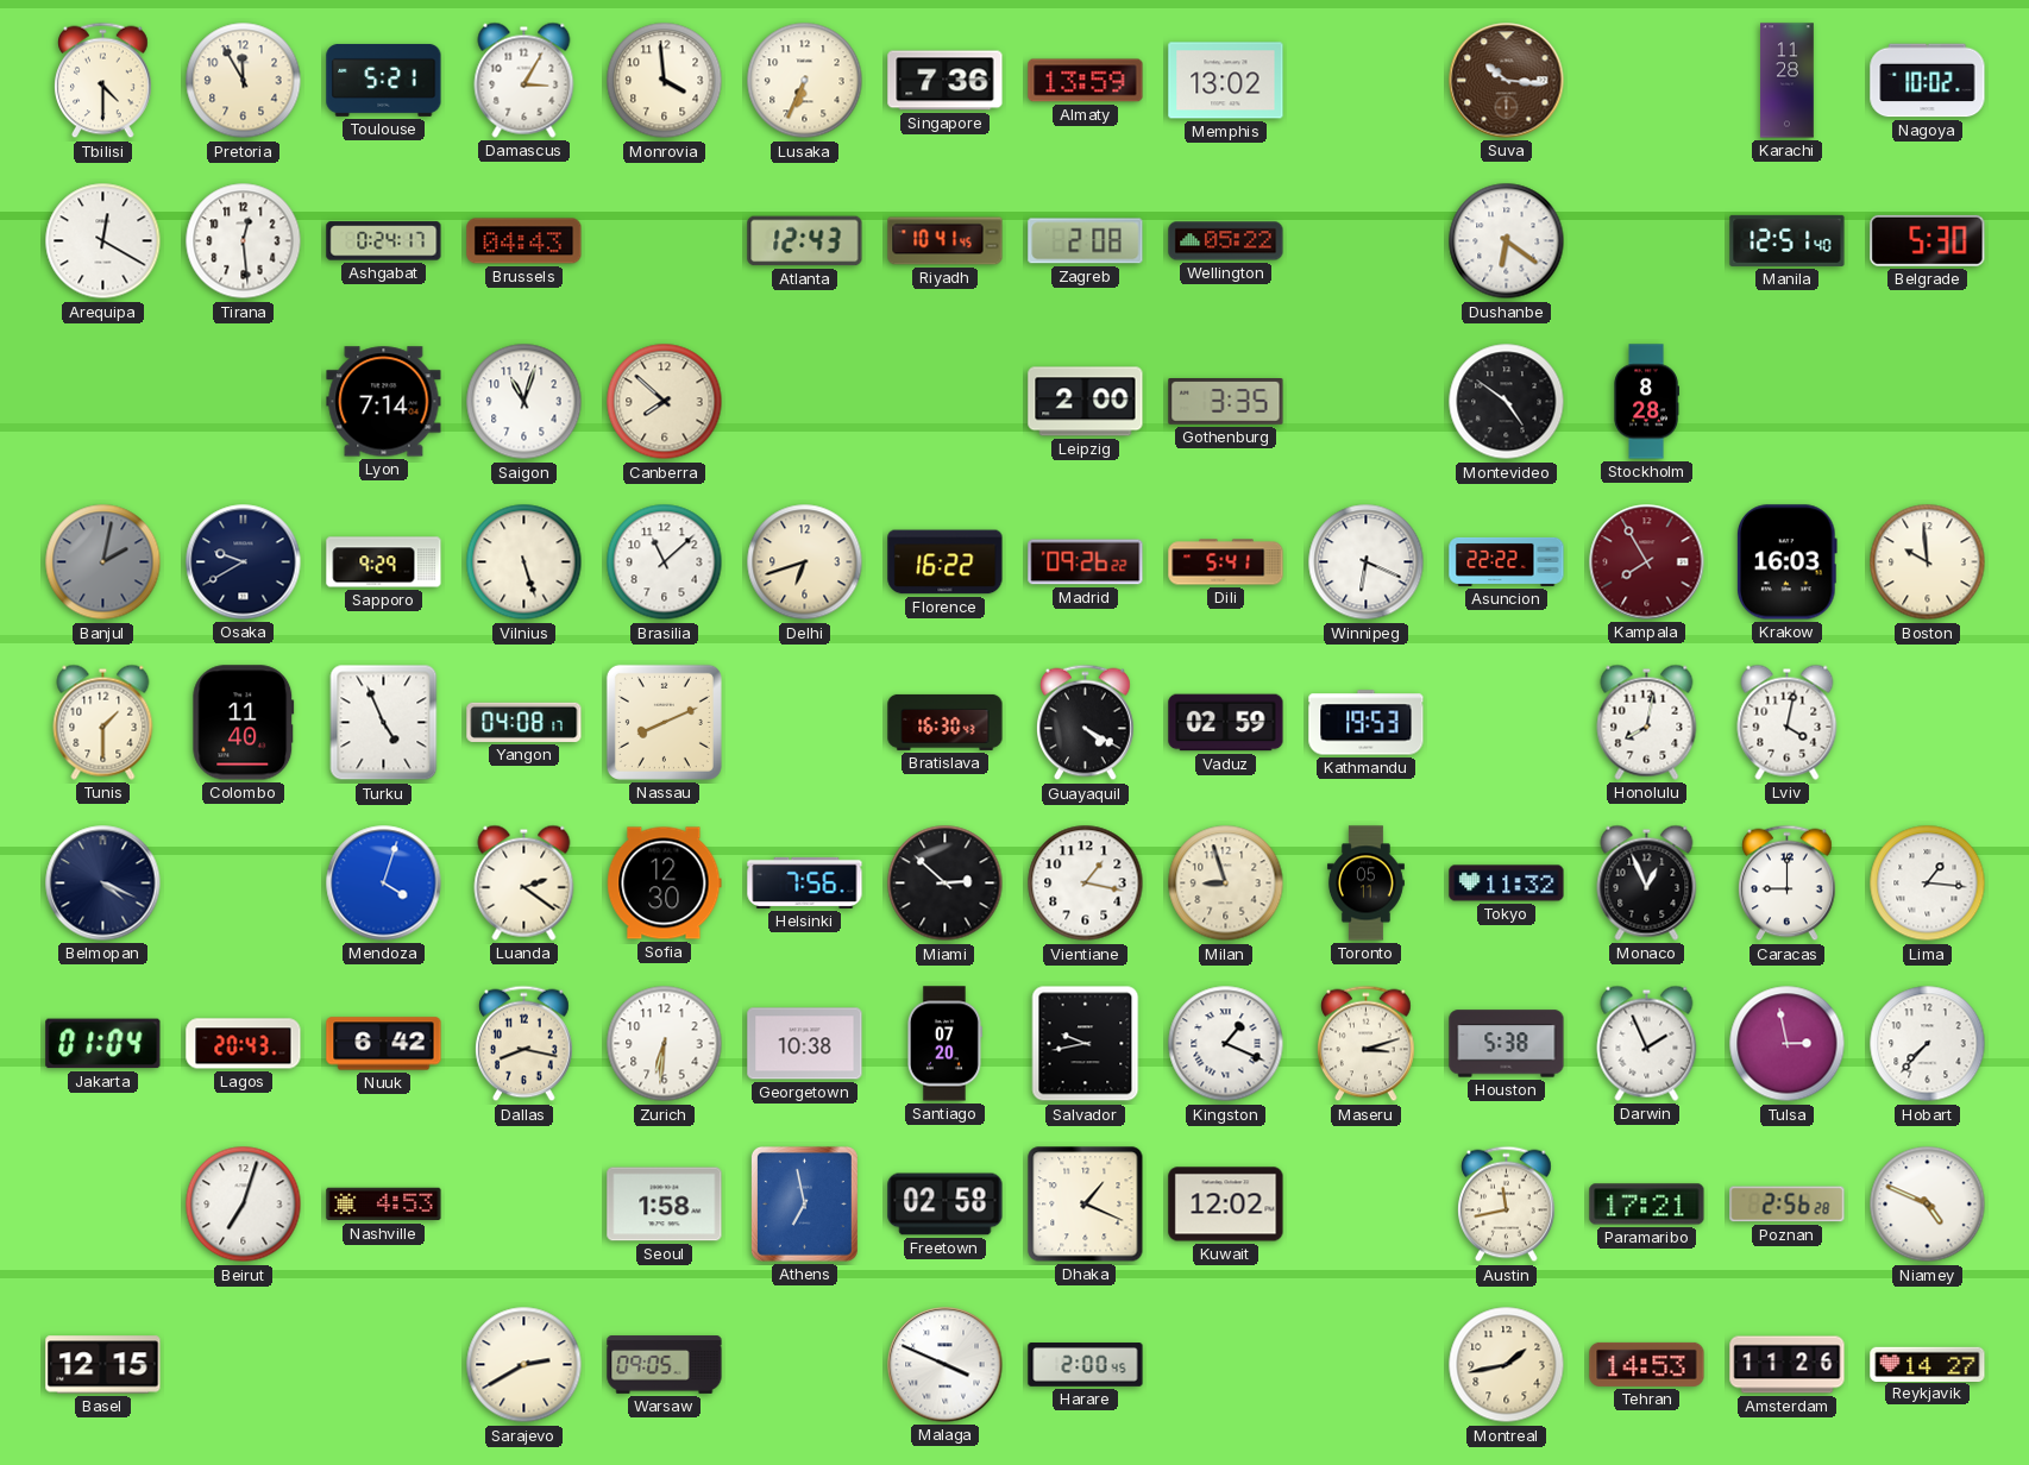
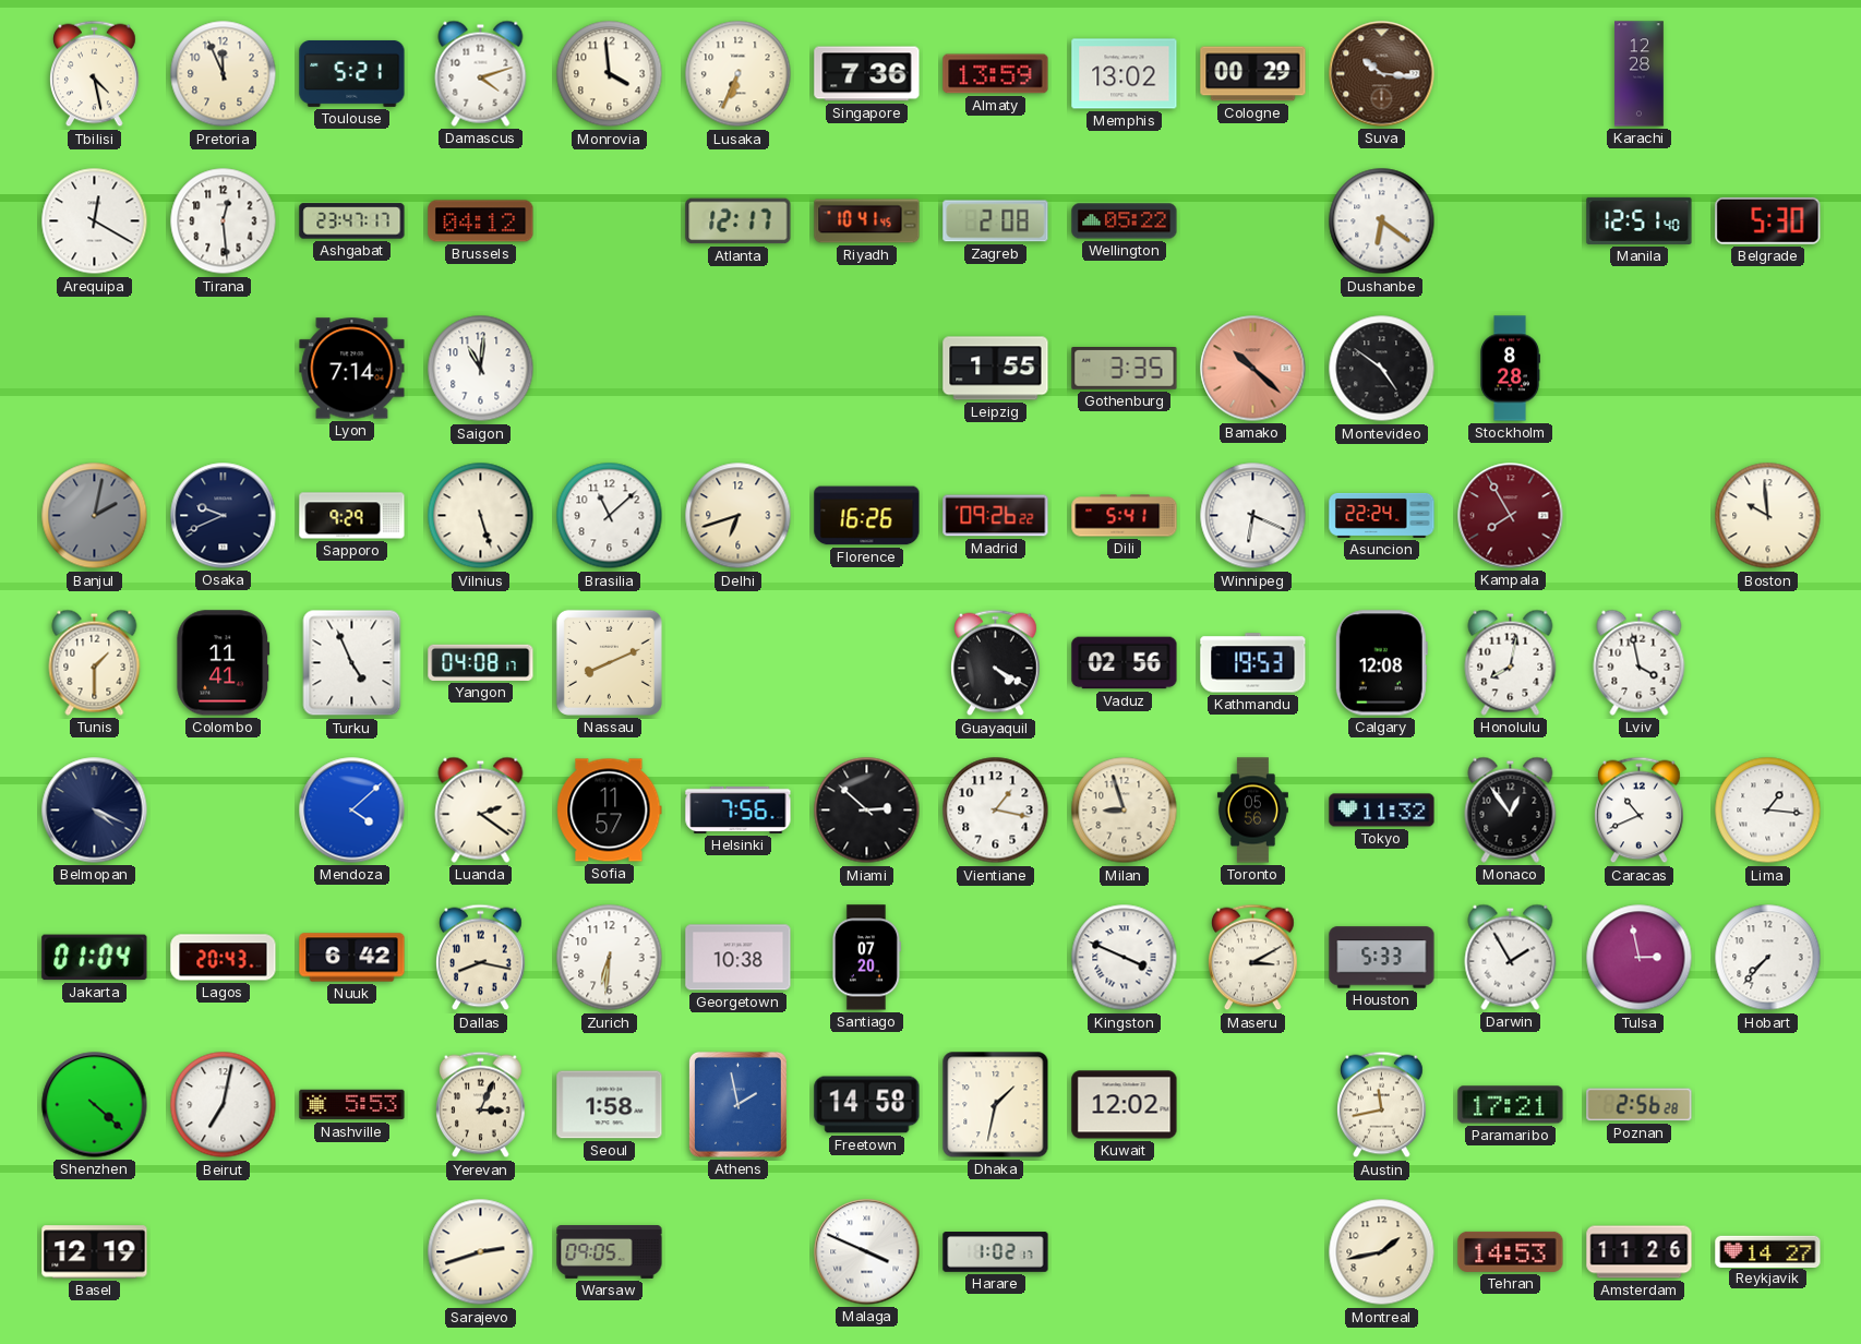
Tbilisi: 4:30 -> 4:28 (95, 74)
Pretoria: 11:55 -> 11:56 (224, 74)
Damascus: 3:05 -> 4:12 (481, 73)
Cologne: none -> 00:29 (1253, 74)
Karachi: 11:28 -> 12:28 (1640, 74)
Nagoya: 10:02 -> none (1928, 81)
Ashgabat: 0:24 -> 23:47 (352, 221)
Brussels: 04:43 -> 04:12 (481, 221)
Atlanta: 12:43 -> 12:17 (739, 221)
Saigon: 11:03 -> 11:01 (481, 369)
Canberra: 7:52 -> none (665, 402)
Leipzig: 2:00 -> 1:55 (996, 369)
Bamako: none -> 10:22 (1253, 369)
Osaka: 9:40 -> 9:41 (224, 516)
Florence: 16:22 -> 16:26 (867, 516)
Asuncion: 22:22 -> 22:24 (1382, 515)
Krakow: 16:03 -> none (1786, 562)
Colombo: 11:40 -> 11:41 (224, 663)
Bratislava: 16:30 -> none (946, 722)
Vaduz: 02:59 -> 02:56 (1125, 663)
Calgary: none -> 12:08 (1381, 663)
Lviv: 4:02 -> 3:58 (1640, 662)
Mendoza: 4:03 -> 4:08 (352, 811)
Sofia: 12:30 -> 11:57 (610, 811)
Toronto: 05:11 -> 05:56 (1252, 811)
Monaco: 12:56 -> 12:54 (1511, 809)
Caracas: 9:00 -> 10:41 (1640, 811)
Salvador: 9:43 -> none (1086, 1044)
Kingston: 1:19 -> 3:49 (1125, 958)
Maseru: 3:12 -> 3:10 (1253, 958)
Houston: 5:38 -> 5:33 (1382, 958)
Darwin: 1:56 -> 1:55 (1511, 957)
Shenzhen: none -> 4:22 (95, 1105)
Beirut: 7:03 -> 7:02 (224, 1105)
Nashville: 4:53 -> 5:53 (352, 1105)
Yerevan: none -> 3:04 (481, 1105)
Athens: 6:58 -> 1:58 (737, 1104)
Freetown: 02:58 -> 14:58 (867, 1105)
Dhaka: 1:19 -> 1:32 (996, 1105)
Niamey: 4:49 -> none (1928, 1205)
Basel: 12:15 -> 12:19 (95, 1252)
Sarajevo: 2:40 -> 2:42 (481, 1252)
Harare: 2:00 -> 1:02 (996, 1252)
